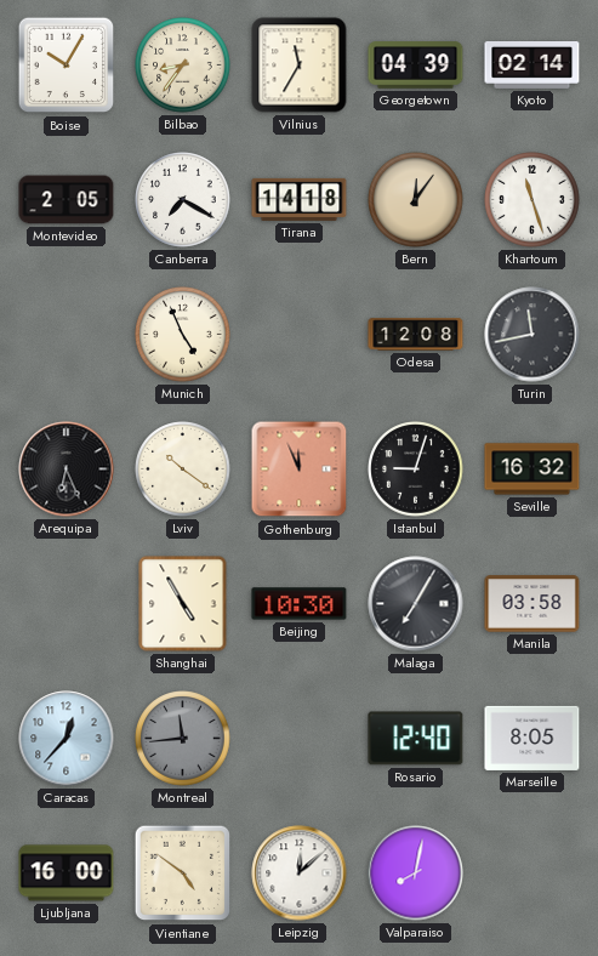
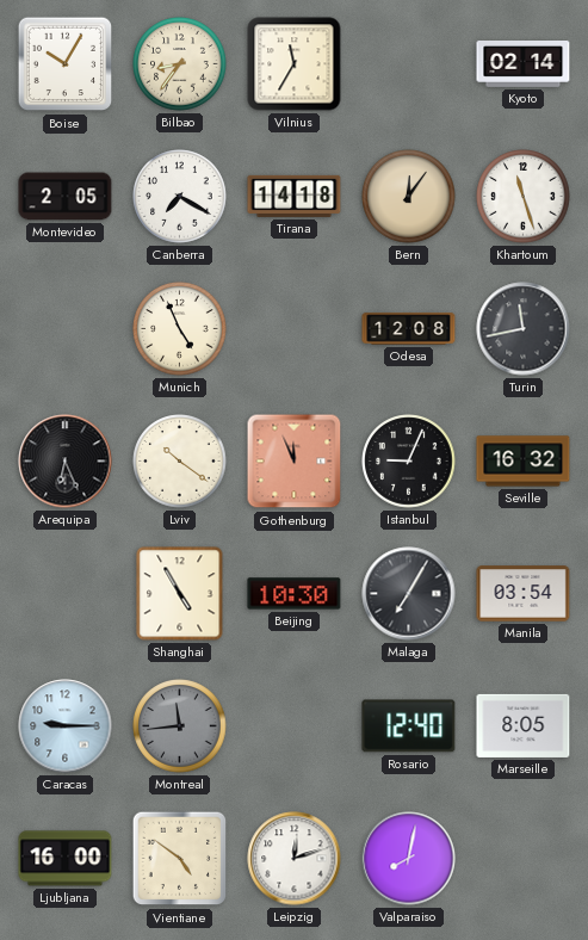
Georgetown: 04:39 -> none (416, 66)
Istanbul: 9:03 -> 9:04 (409, 462)
Manila: 03:58 -> 03:54 (524, 594)
Caracas: 12:37 -> 9:15 (66, 726)
Leipzig: 12:08 -> 12:12 (295, 859)
